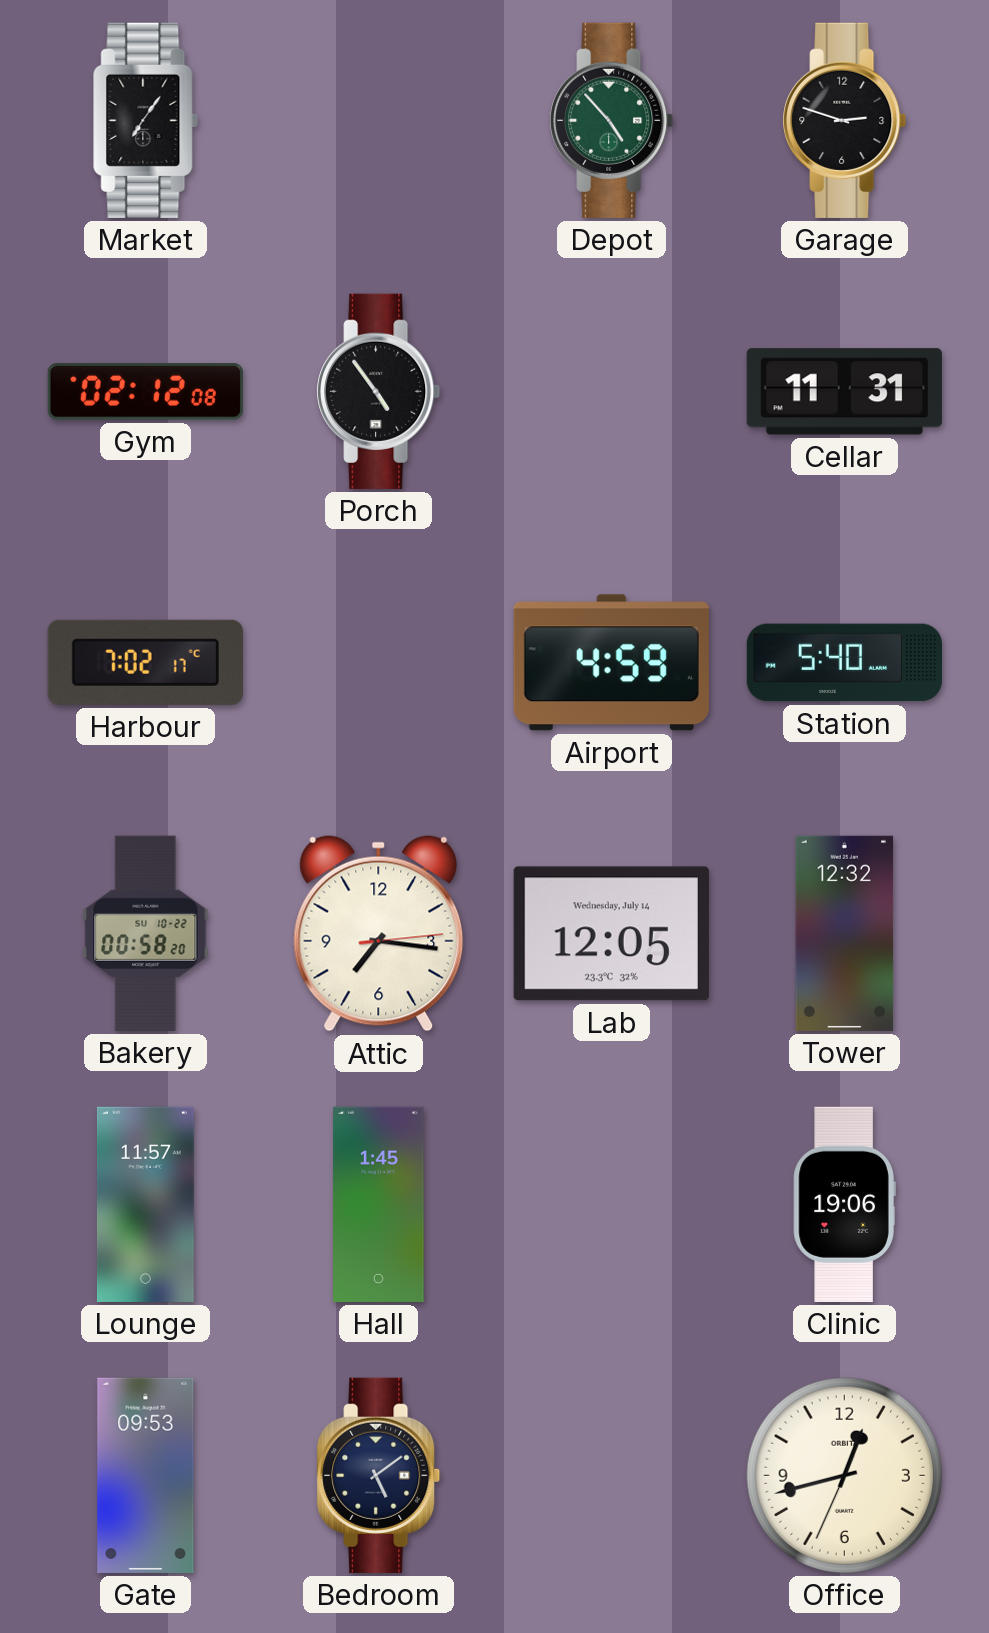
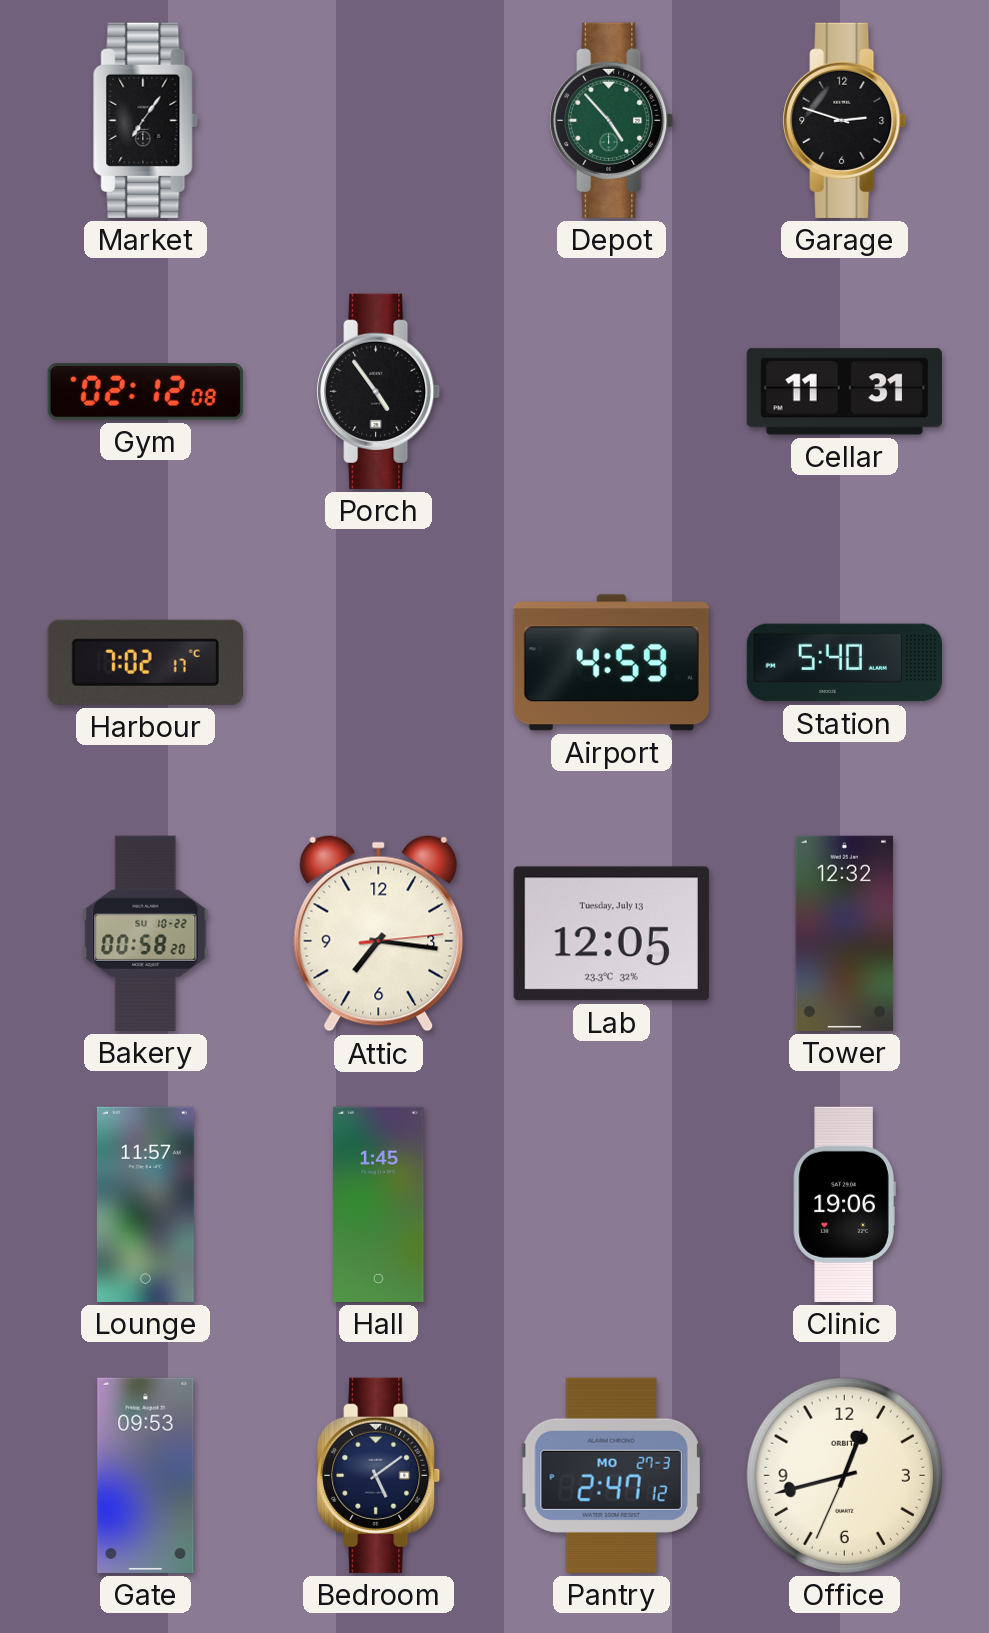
Lab date: Wednesday, July 14 -> Tuesday, July 13 (611, 934)
Pantry: none -> 2:47 (611, 1475)
